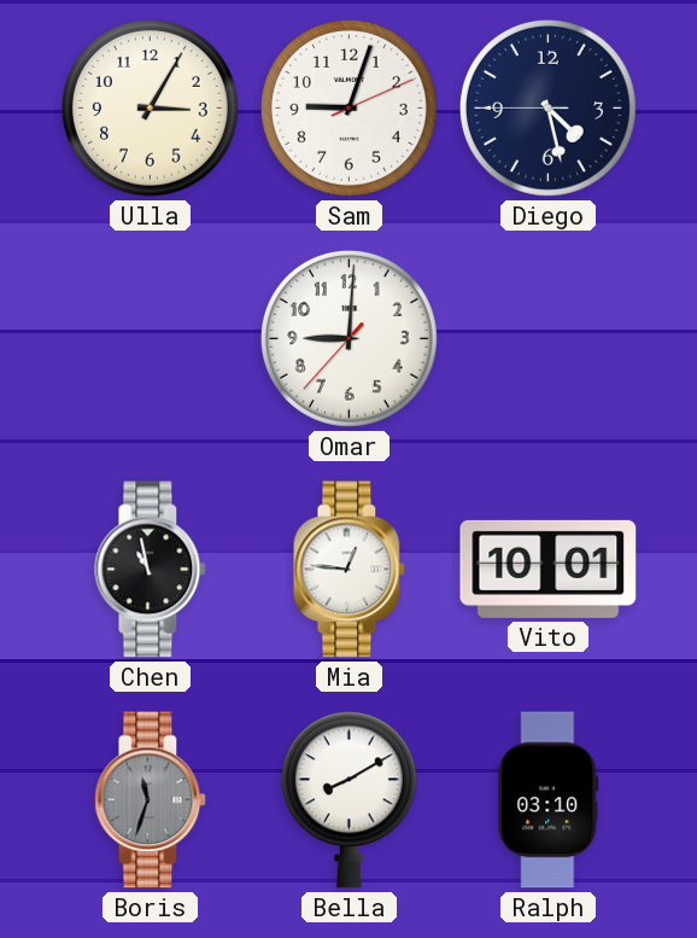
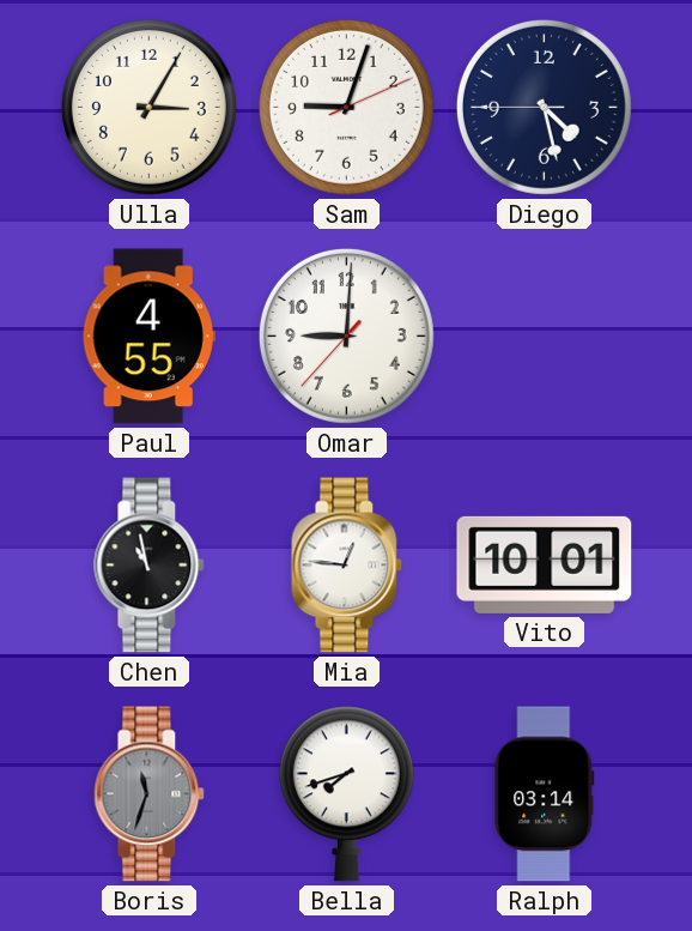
Paul: none -> 4:55 (148, 337)
Bella: 8:10 -> 7:42 (346, 794)
Ralph: 03:10 -> 03:14 (545, 794)
